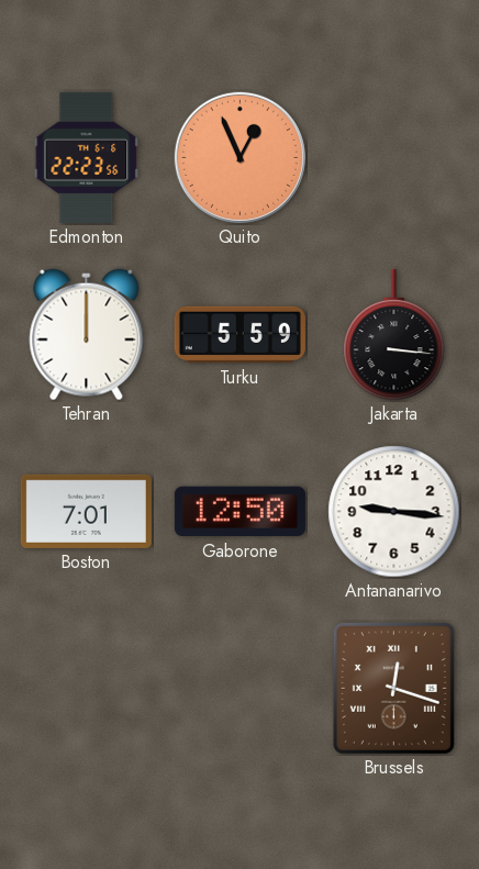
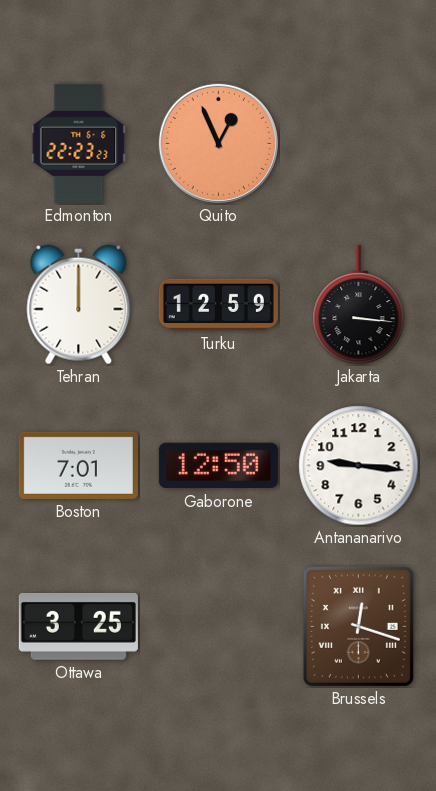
Edmonton: 22:23:56 -> 22:23:23 (79, 143)
Turku: 5:59 -> 12:59 (218, 305)
Ottawa: none -> 3:25 (78, 626)
